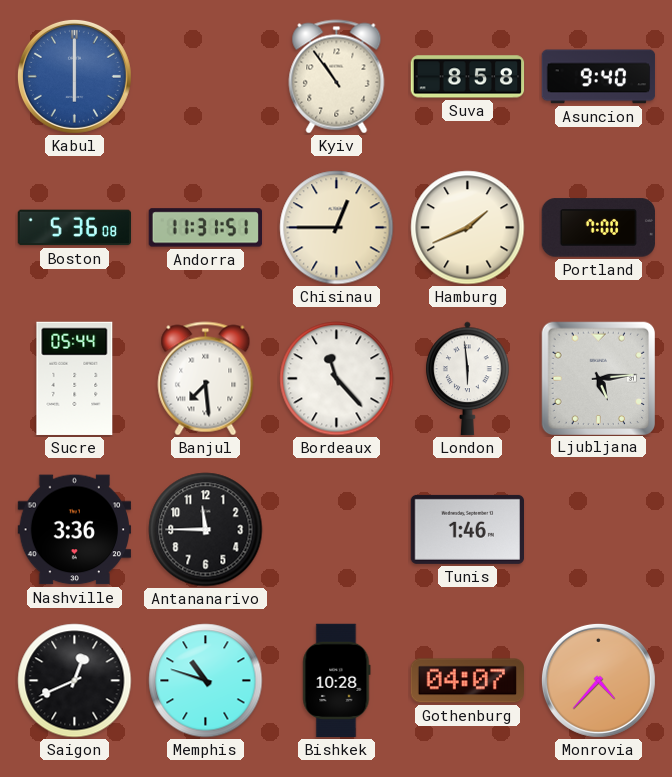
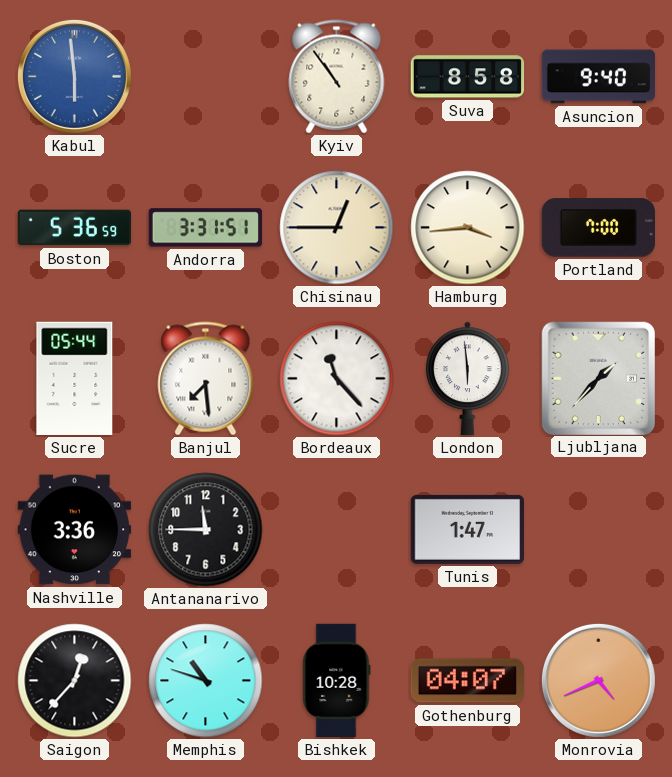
Kabul: 6:00 -> 5:59 (74, 76)
Boston: 5:36:08 -> 5:36:59 (75, 228)
Andorra: 11:31 -> 3:31 (205, 228)
Hamburg: 1:41 -> 3:44 (468, 228)
Ljubljana: 5:14 -> 1:37 (598, 378)
Tunis: 1:46 -> 1:47 (467, 529)
Saigon: 12:41 -> 12:37 (75, 681)
Monrovia: 4:37 -> 4:41 (598, 680)
